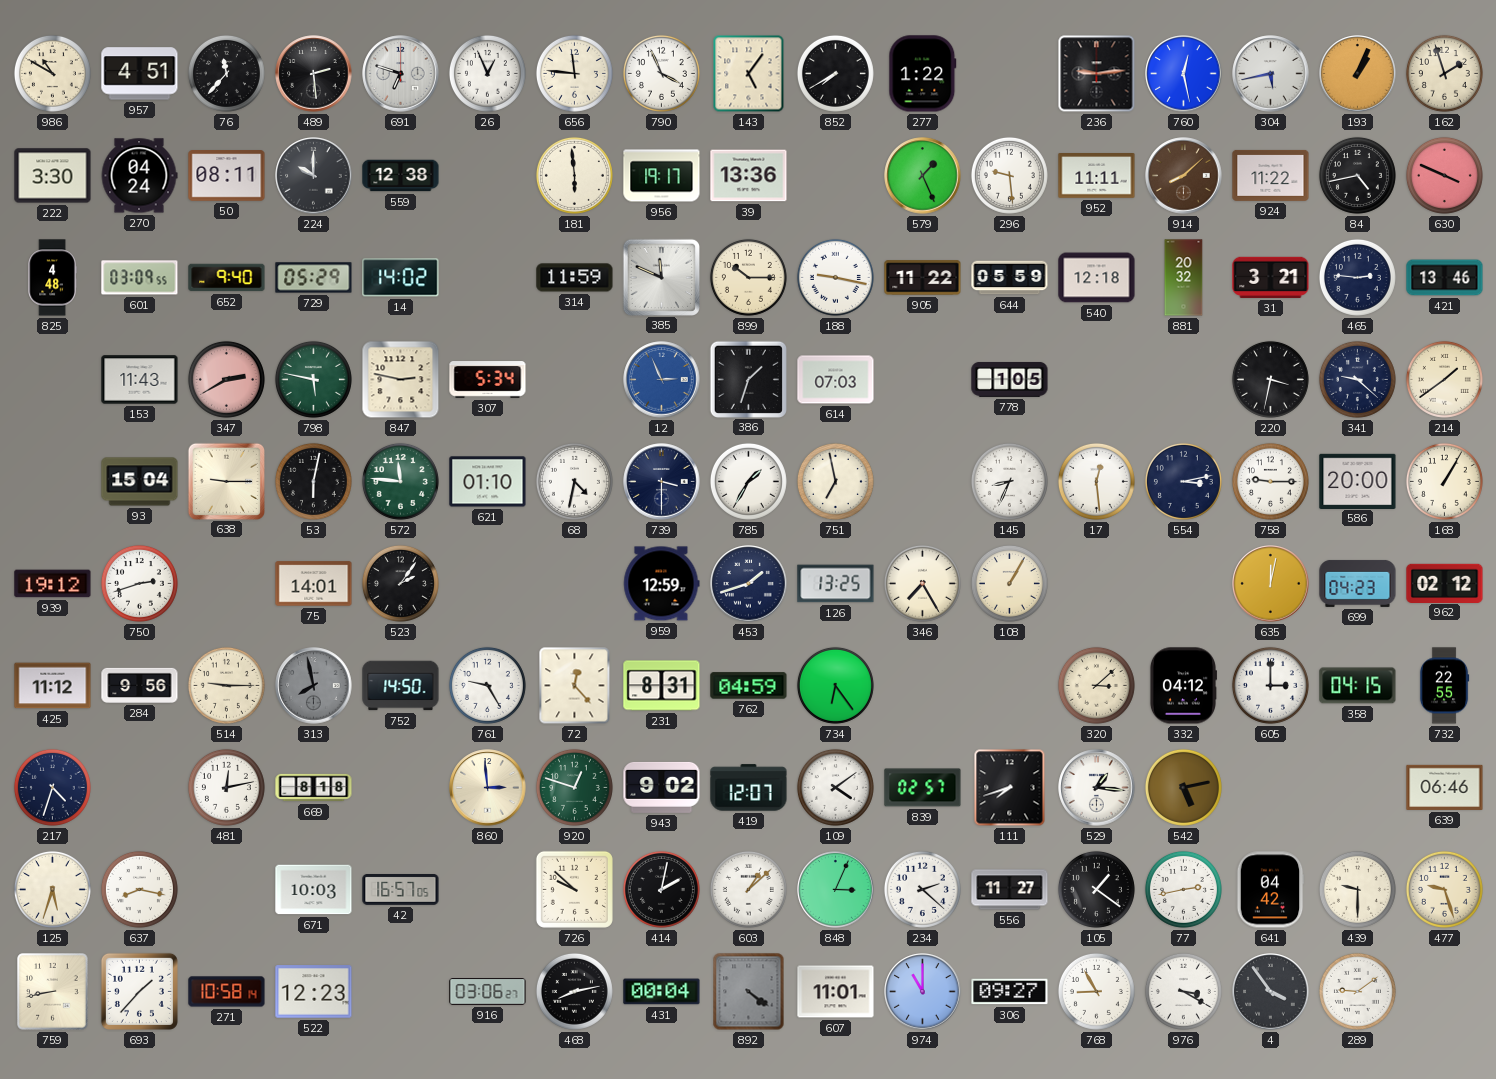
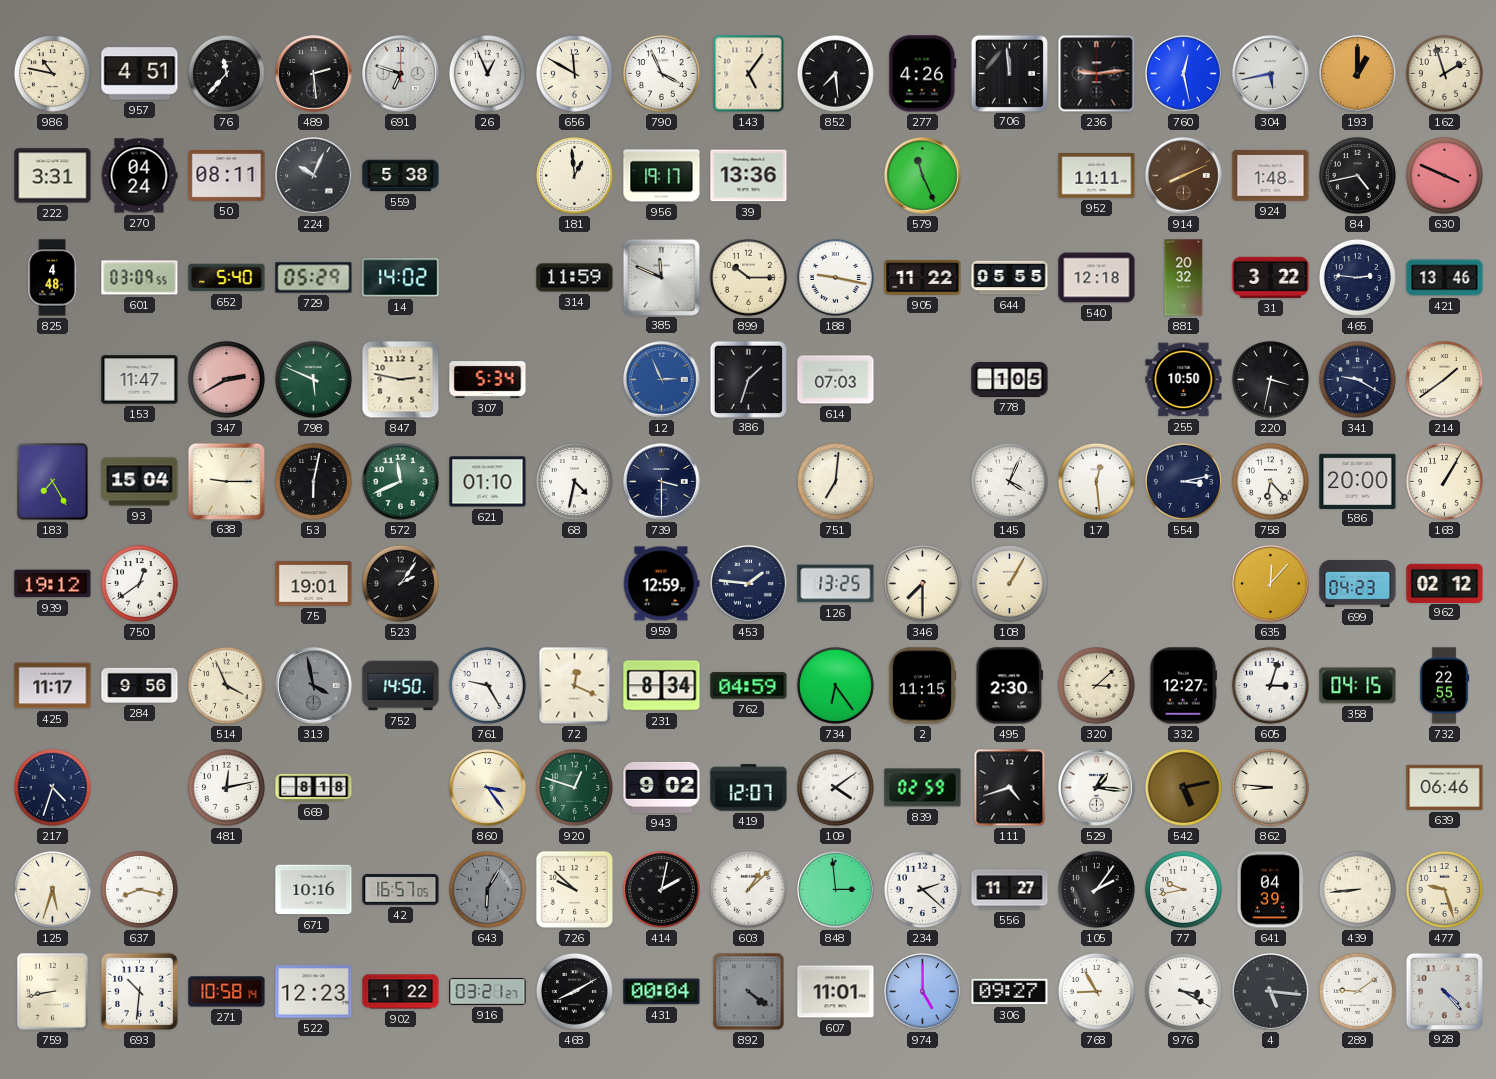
986: 10:50 -> 10:47 (52, 73)
656: 11:46 -> 11:50 (574, 73)
852: 7:40 -> 7:29 (835, 73)
277: 1:22 -> 4:26 (923, 74)
706: none -> 11:59 (1009, 73)
193: 1:04 -> 1:00 (1358, 74)
222: 3:30 -> 3:31 (53, 176)
224: 10:00 -> 10:04 (314, 176)
559: 12:38 -> 5:38 (401, 176)
181: 5:59 -> 12:59 (574, 175)
579: 1:26 -> 11:26 (923, 176)
296: 9:29 -> none (1009, 175)
914: 8:08 -> 8:11 (1184, 176)
924: 11:22 -> 1:48 (1271, 175)
652: 9:40 -> 5:40 (227, 278)
644: 05:59 -> 05:55 (1010, 278)
31: 3:21 -> 3:22 (1271, 277)
153: 11:43 -> 11:47 (140, 380)
798: 5:47 -> 5:49 (313, 379)
255: none -> 10:50 (1184, 380)
341: 9:22 -> 9:20 (1357, 379)
183: none -> 7:25 (53, 482)
572: 11:46 -> 11:41 (400, 481)
785: 1:35 -> none (748, 481)
751: 6:58 -> 7:01 (835, 481)
145: 8:34 -> 4:04 (1009, 481)
758: 9:15 -> 6:23 (1270, 481)
750: 2:42 -> 12:39 (139, 583)
75: 14:01 -> 19:01 (314, 584)
453: 1:42 -> 1:46 (749, 584)
346: 7:25 -> 7:30 (922, 583)
635: 12:02 -> 12:07 (1271, 584)
425: 11:12 -> 11:17 (53, 686)
514: 9:15 -> 3:56 (226, 685)
313: 7:58 -> 3:58 (314, 686)
72: 12:23 -> 12:19 (575, 686)
231: 8:31 -> 8:34 (662, 686)
2: none -> 11:15 (922, 686)
495: none -> 2:30 (1010, 686)
332: 04:12 -> 12:27 (1183, 686)
605: 3:00 -> 3:03 (1270, 685)
860: 2:59 -> 3:24 (488, 788)
839: 02:57 -> 02:59 (923, 788)
111: 7:42 -> 4:42 (1010, 788)
862: none -> 8:46 (1270, 787)
671: 10:03 -> 10:16 (314, 890)
643: none -> 6:05 (487, 889)
848: 3:04 -> 2:59 (836, 890)
105: 1:21 -> 2:06 (1096, 889)
77: 2:43 -> 9:43 (1183, 889)
641: 04:42 -> 04:39 (1270, 890)
439: 9:30 -> 8:44 (1357, 889)
693: 1:37 -> 10:31 (139, 991)
902: none -> 1:22 (401, 992)
916: 03:06 -> 03:21 (488, 992)
468: 8:13 -> 8:10 (574, 991)
974: 11:00 -> 5:00 (923, 992)
4: 3:54 -> 5:16 (1271, 992)
928: none -> 4:23 (1444, 991)
